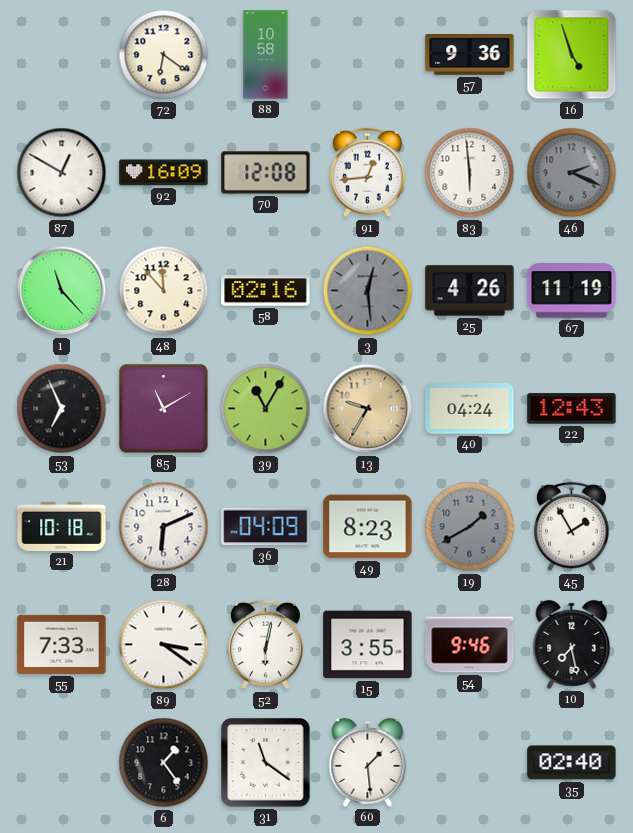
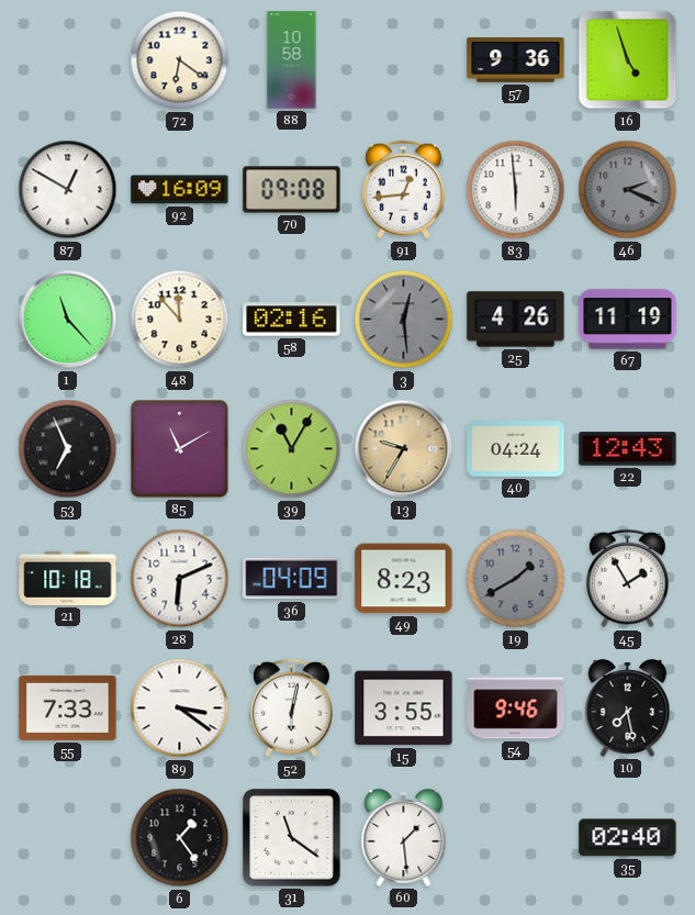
70: 12:08 -> 09:08 (292, 190)
